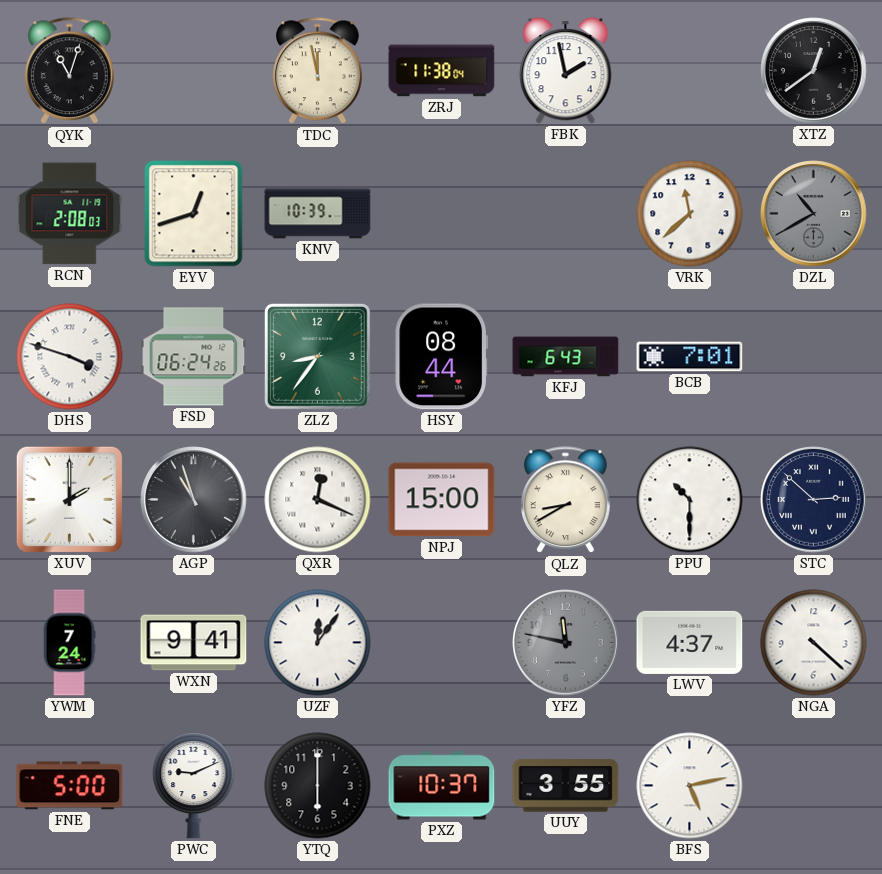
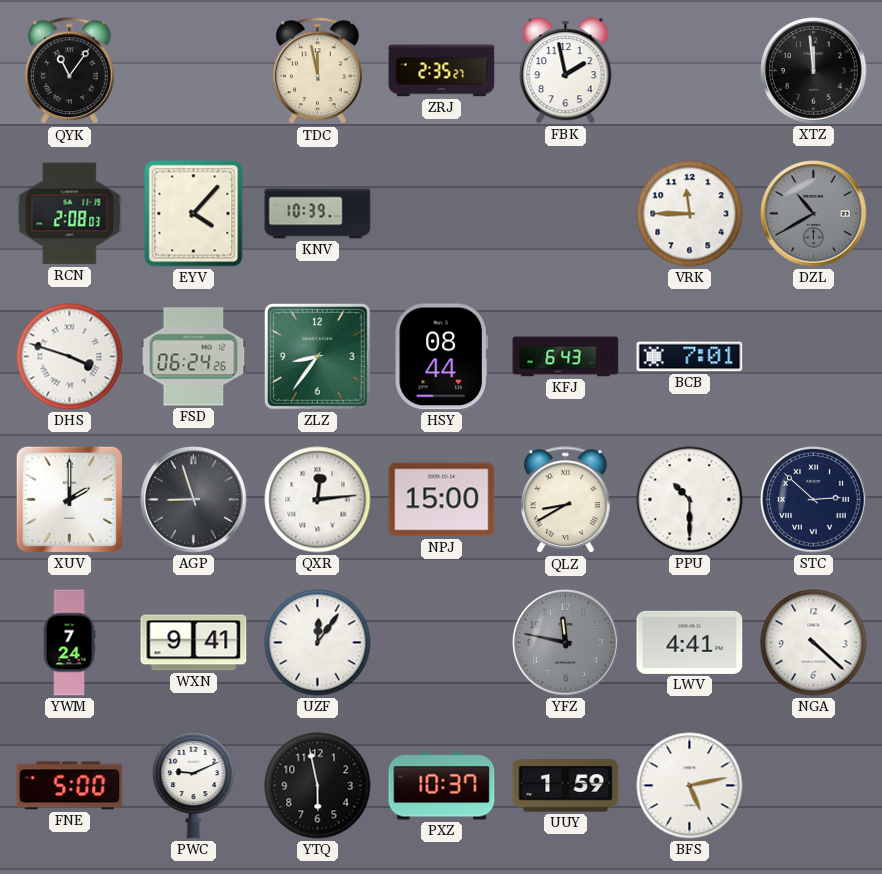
QYK: 11:03 -> 11:06 (70, 71)
ZRJ: 11:38 -> 2:35 (442, 71)
XTZ: 12:39 -> 11:59 (814, 71)
EYV: 12:42 -> 4:07 (194, 214)
VRK: 11:38 -> 11:45 (690, 214)
AGP: 10:57 -> 8:57 (194, 500)
QXR: 12:19 -> 12:14 (318, 500)
LWV: 4:37 -> 4:41 (690, 642)
YTQ: 6:00 -> 5:58 (318, 786)
UUY: 3:55 -> 1:59 (566, 786)
